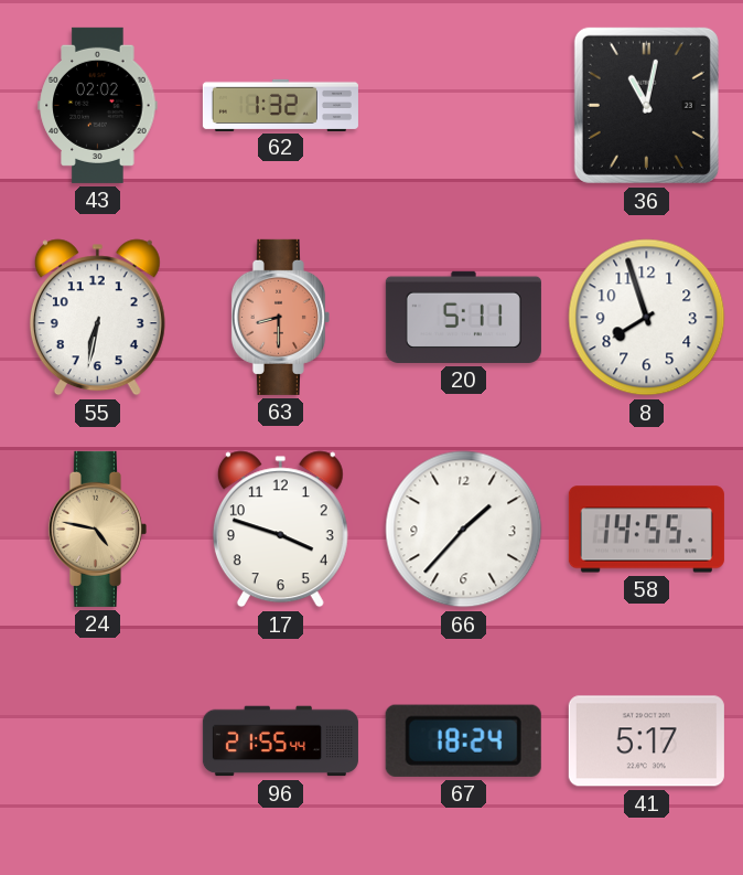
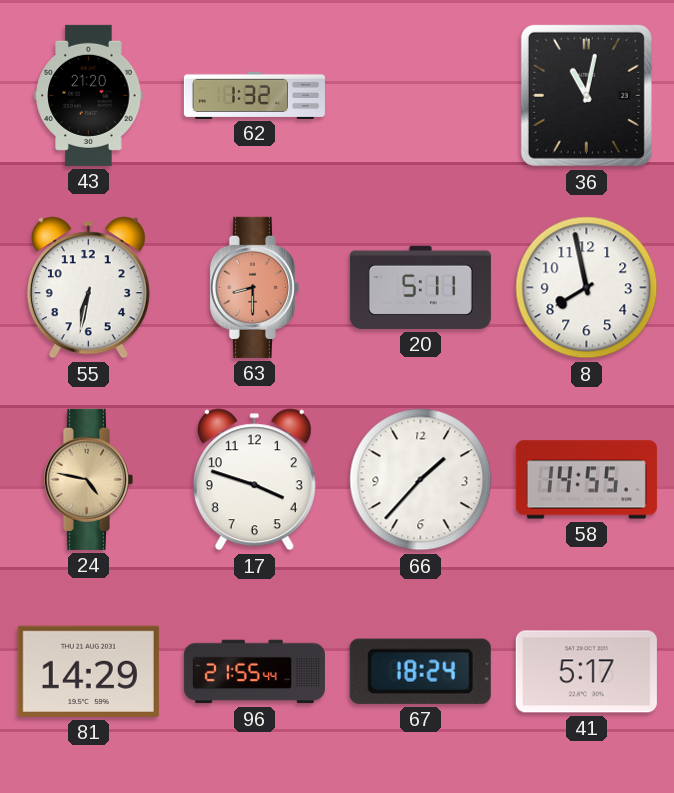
43: 02:02 -> 21:20 (89, 95)
8: 7:57 -> 7:58 (587, 288)
81: none -> 14:29 (88, 671)
